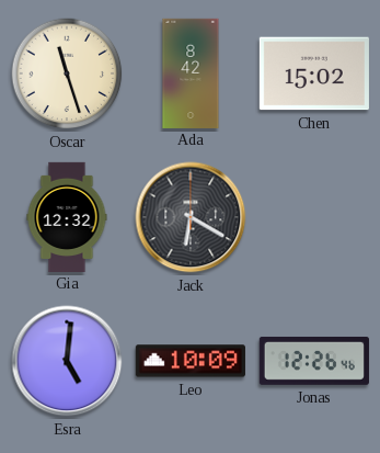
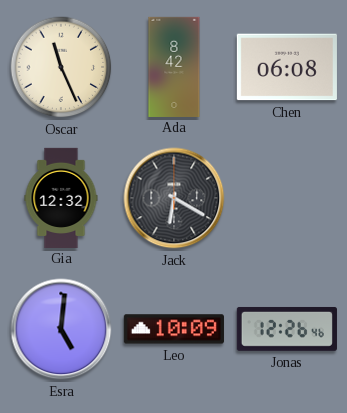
Oscar: 11:27 -> 11:26 (61, 67)
Chen: 15:02 -> 06:08 (287, 67)
